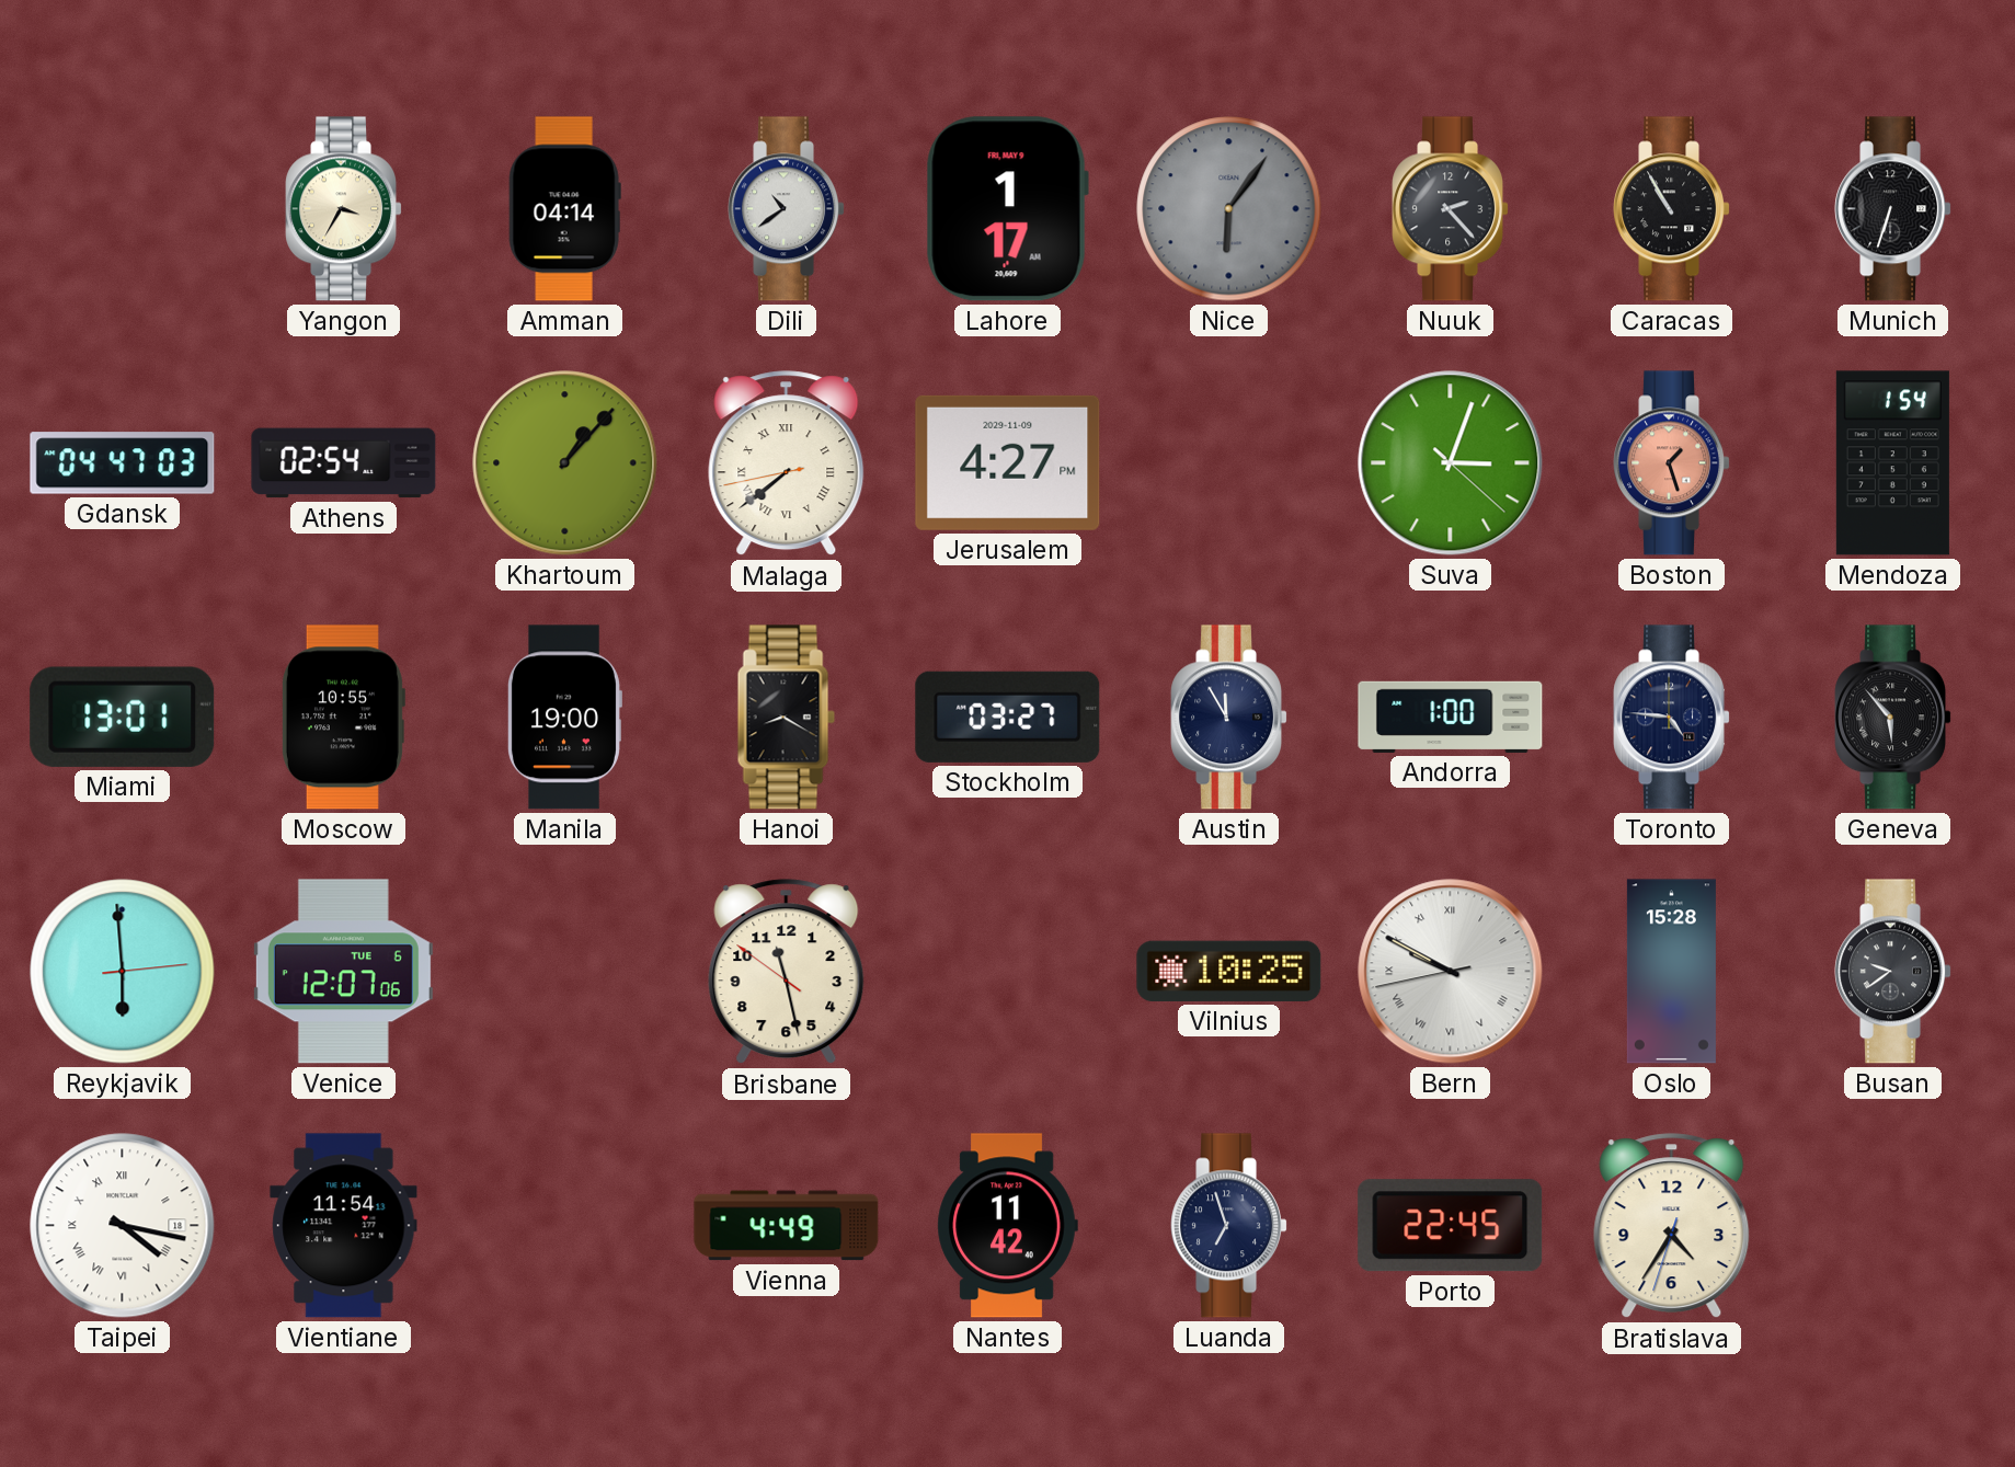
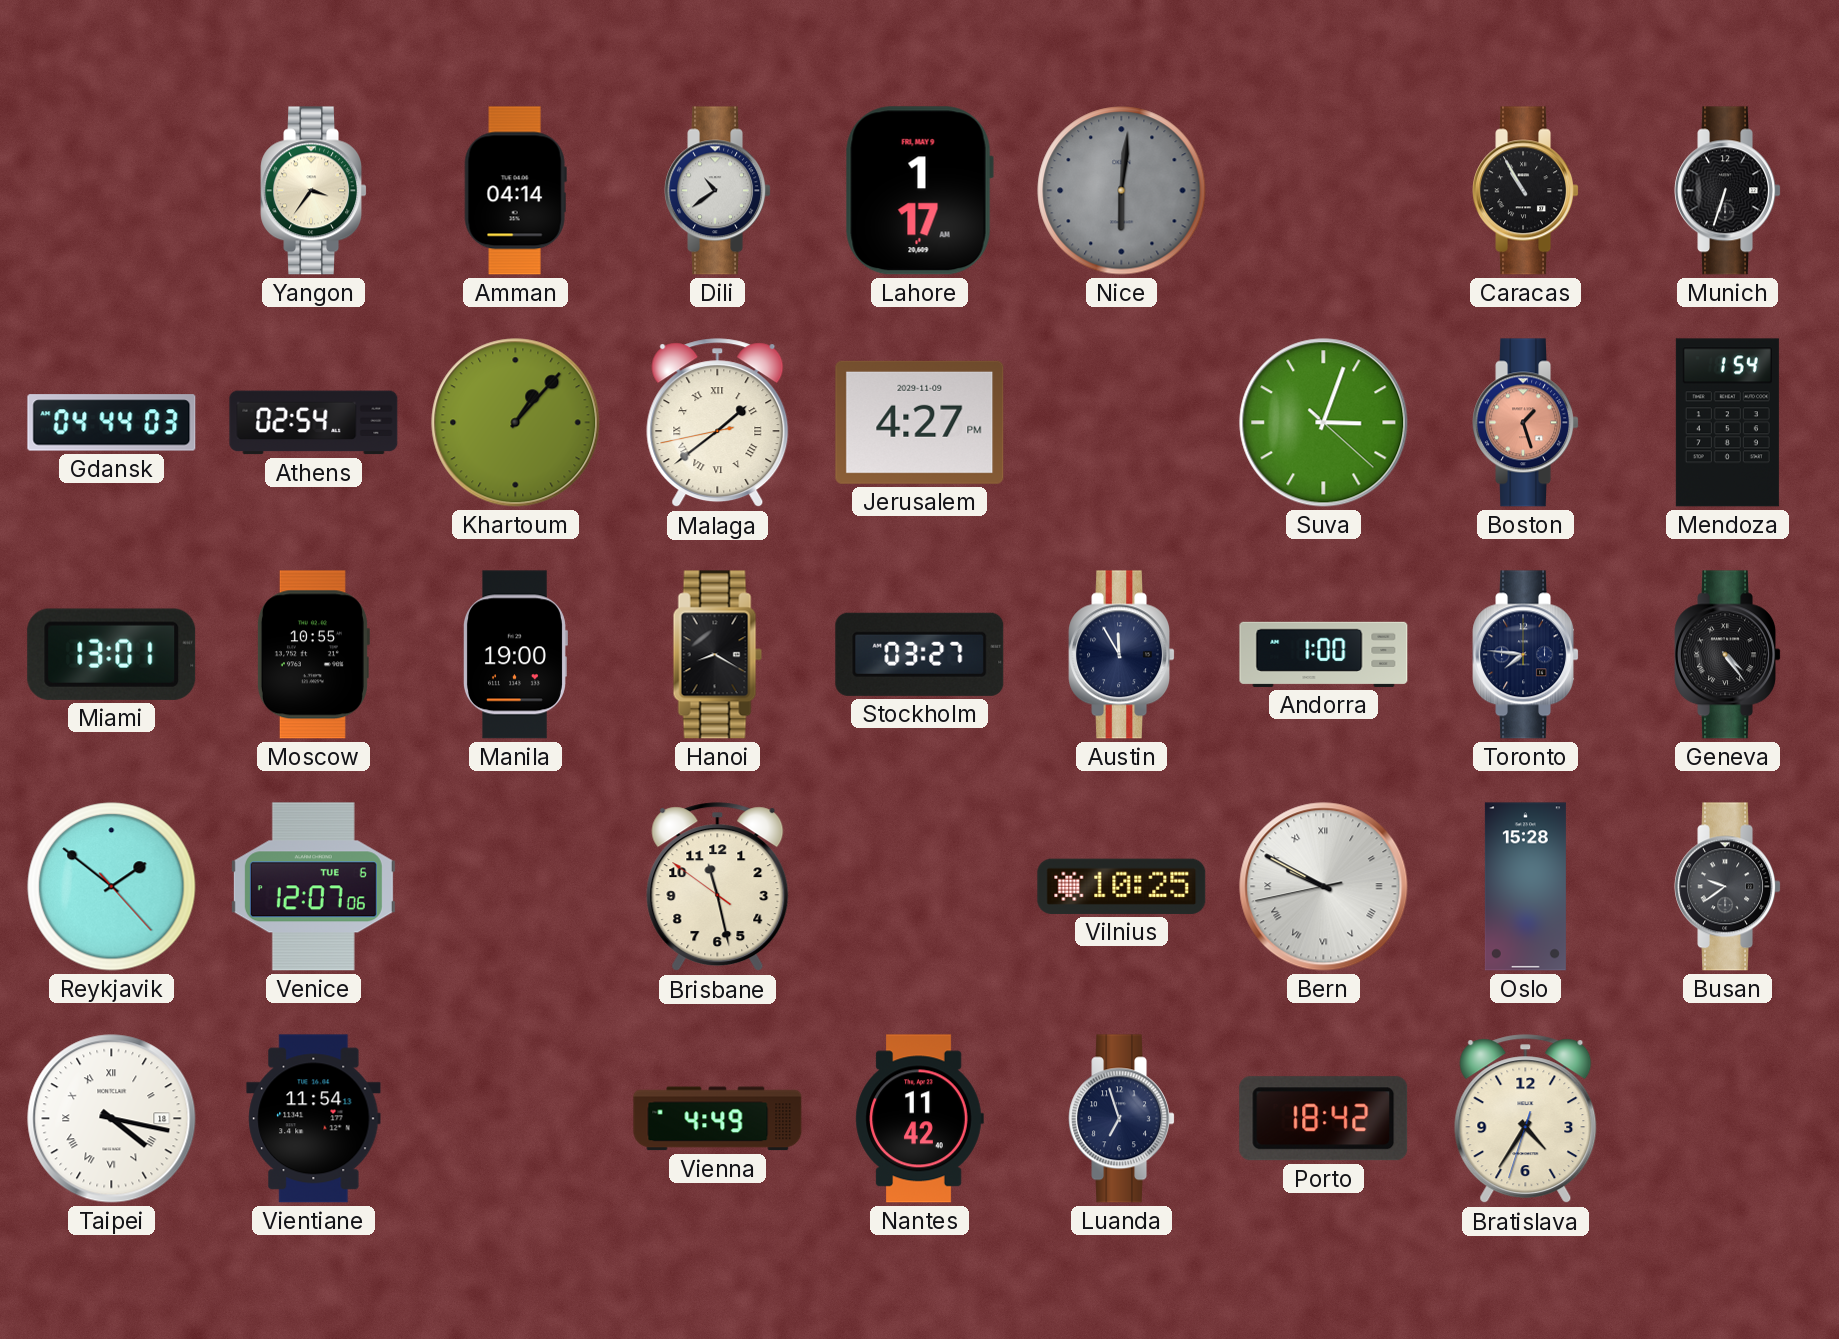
Yangon: 3:35 -> 3:36 (313, 191)
Nice: 6:06 -> 6:01 (1122, 191)
Nuuk: 2:23 -> none (1450, 209)
Gdansk: 04:47 -> 04:44 (112, 423)
Malaga: 7:38 -> 1:38 (718, 423)
Toronto: 4:46 -> 7:46 (1525, 655)
Geneva: 5:53 -> 4:24 (1727, 655)
Reykjavik: 5:59 -> 1:51 (112, 887)
Porto: 22:45 -> 18:42 (1324, 1119)
